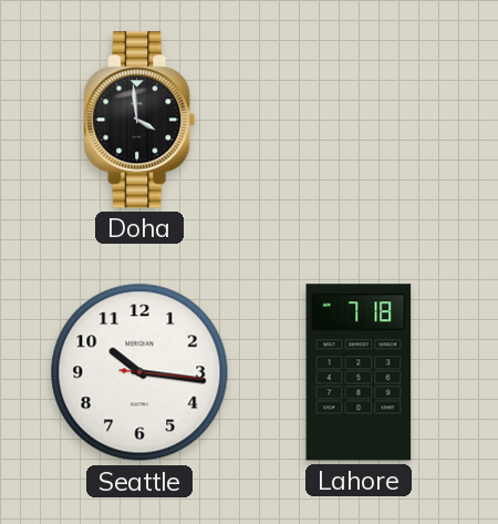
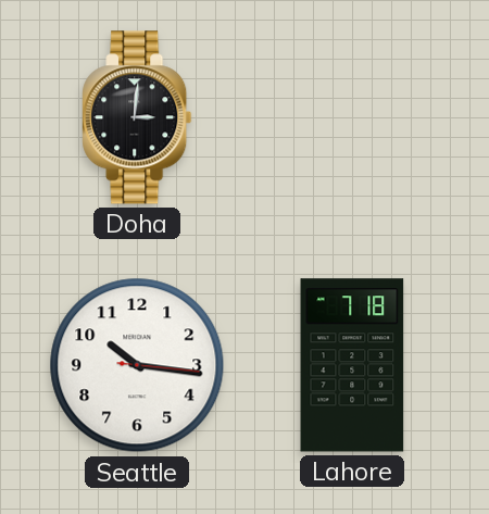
Doha: 3:59 -> 3:01 (137, 117)
